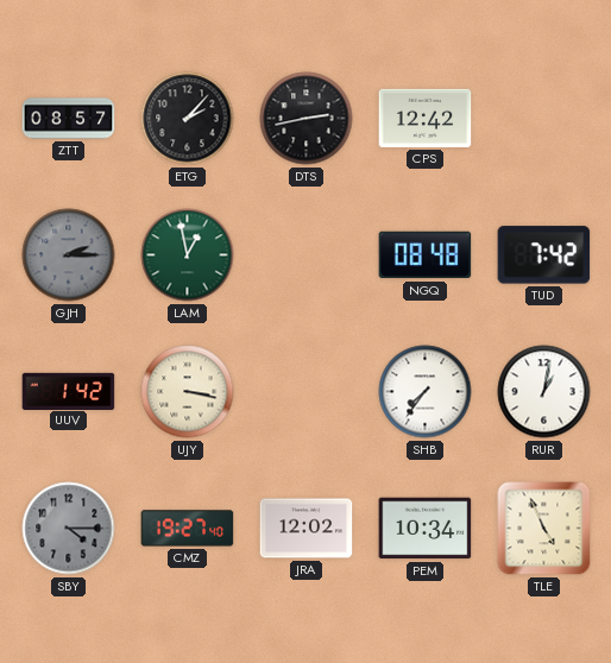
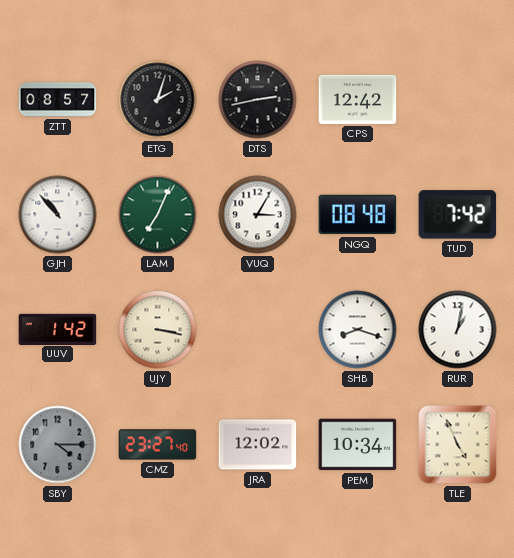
ETG: 2:07 -> 2:03 (158, 100)
GJH: 2:15 -> 10:53 (58, 215)
GJH dial: grey -> white (58, 215)
LAM: 12:58 -> 7:04 (158, 215)
VUQ: none -> 3:05 (258, 215)
SHB: 7:36 -> 8:18 (358, 330)
CMZ: 19:27 -> 23:27 (158, 445)
